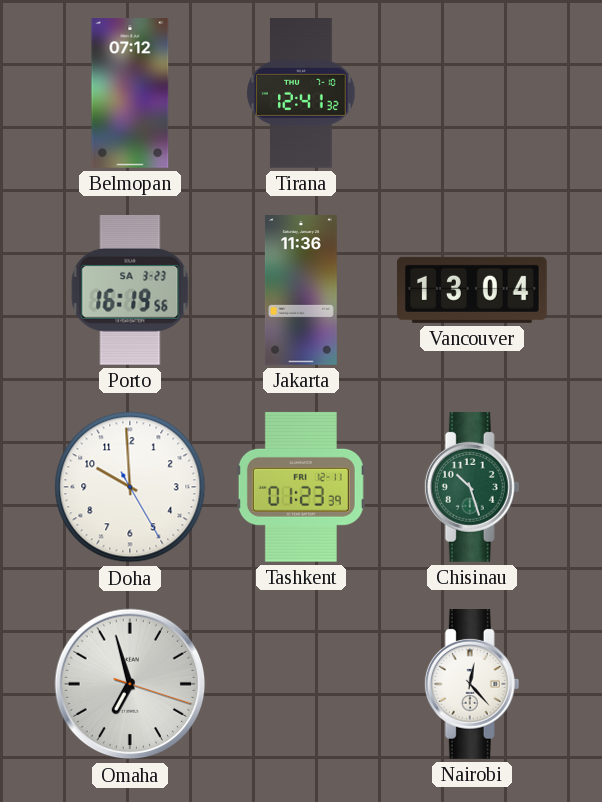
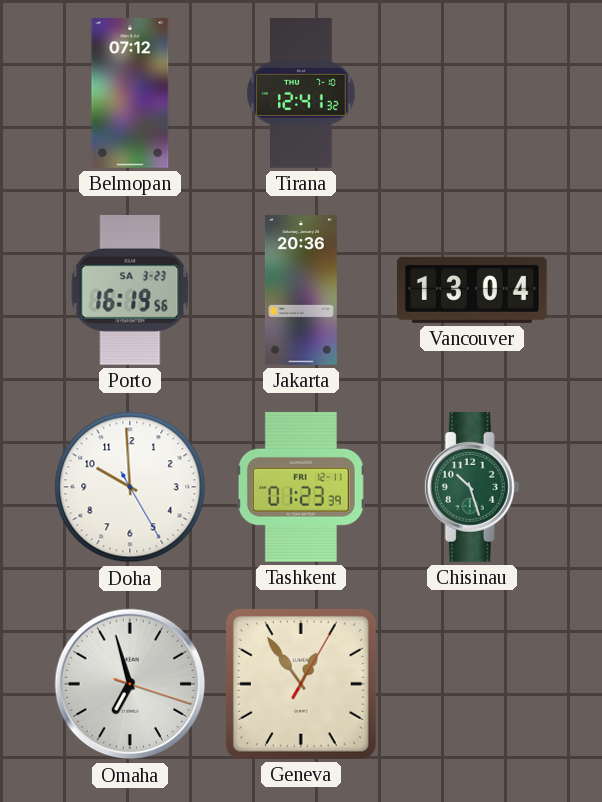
Jakarta: 11:36 -> 20:36 (301, 291)
Geneva: none -> 12:54 (301, 684)
Nairobi: 12:23 -> none (472, 685)
